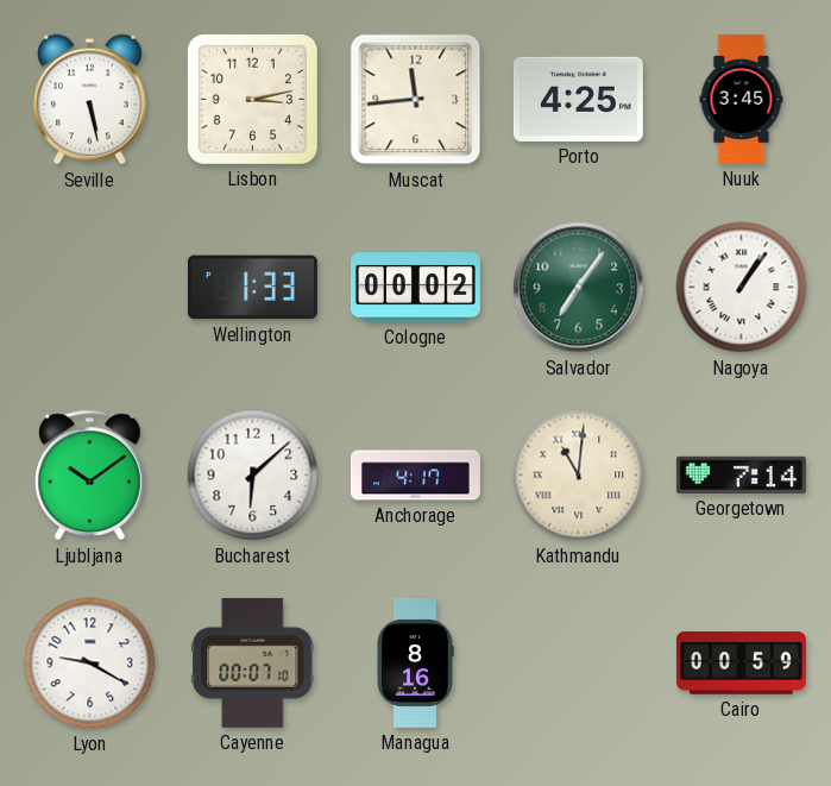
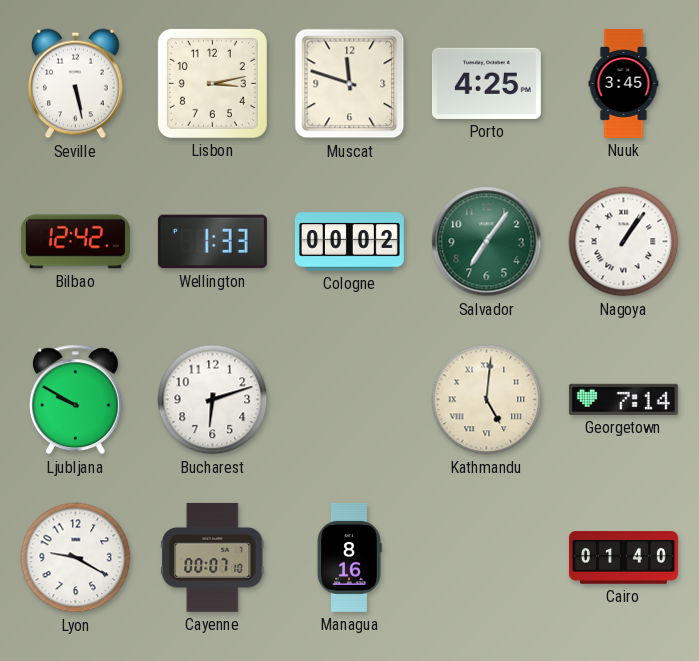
Muscat: 11:44 -> 11:48 (350, 84)
Bilbao: none -> 12:42 (75, 242)
Ljubljana: 10:09 -> 9:50 (75, 400)
Bucharest: 6:08 -> 6:12 (213, 400)
Anchorage: 4:17 -> none (415, 476)
Kathmandu: 11:01 -> 5:01 (487, 400)
Cairo: 00:59 -> 01:40 (623, 558)
